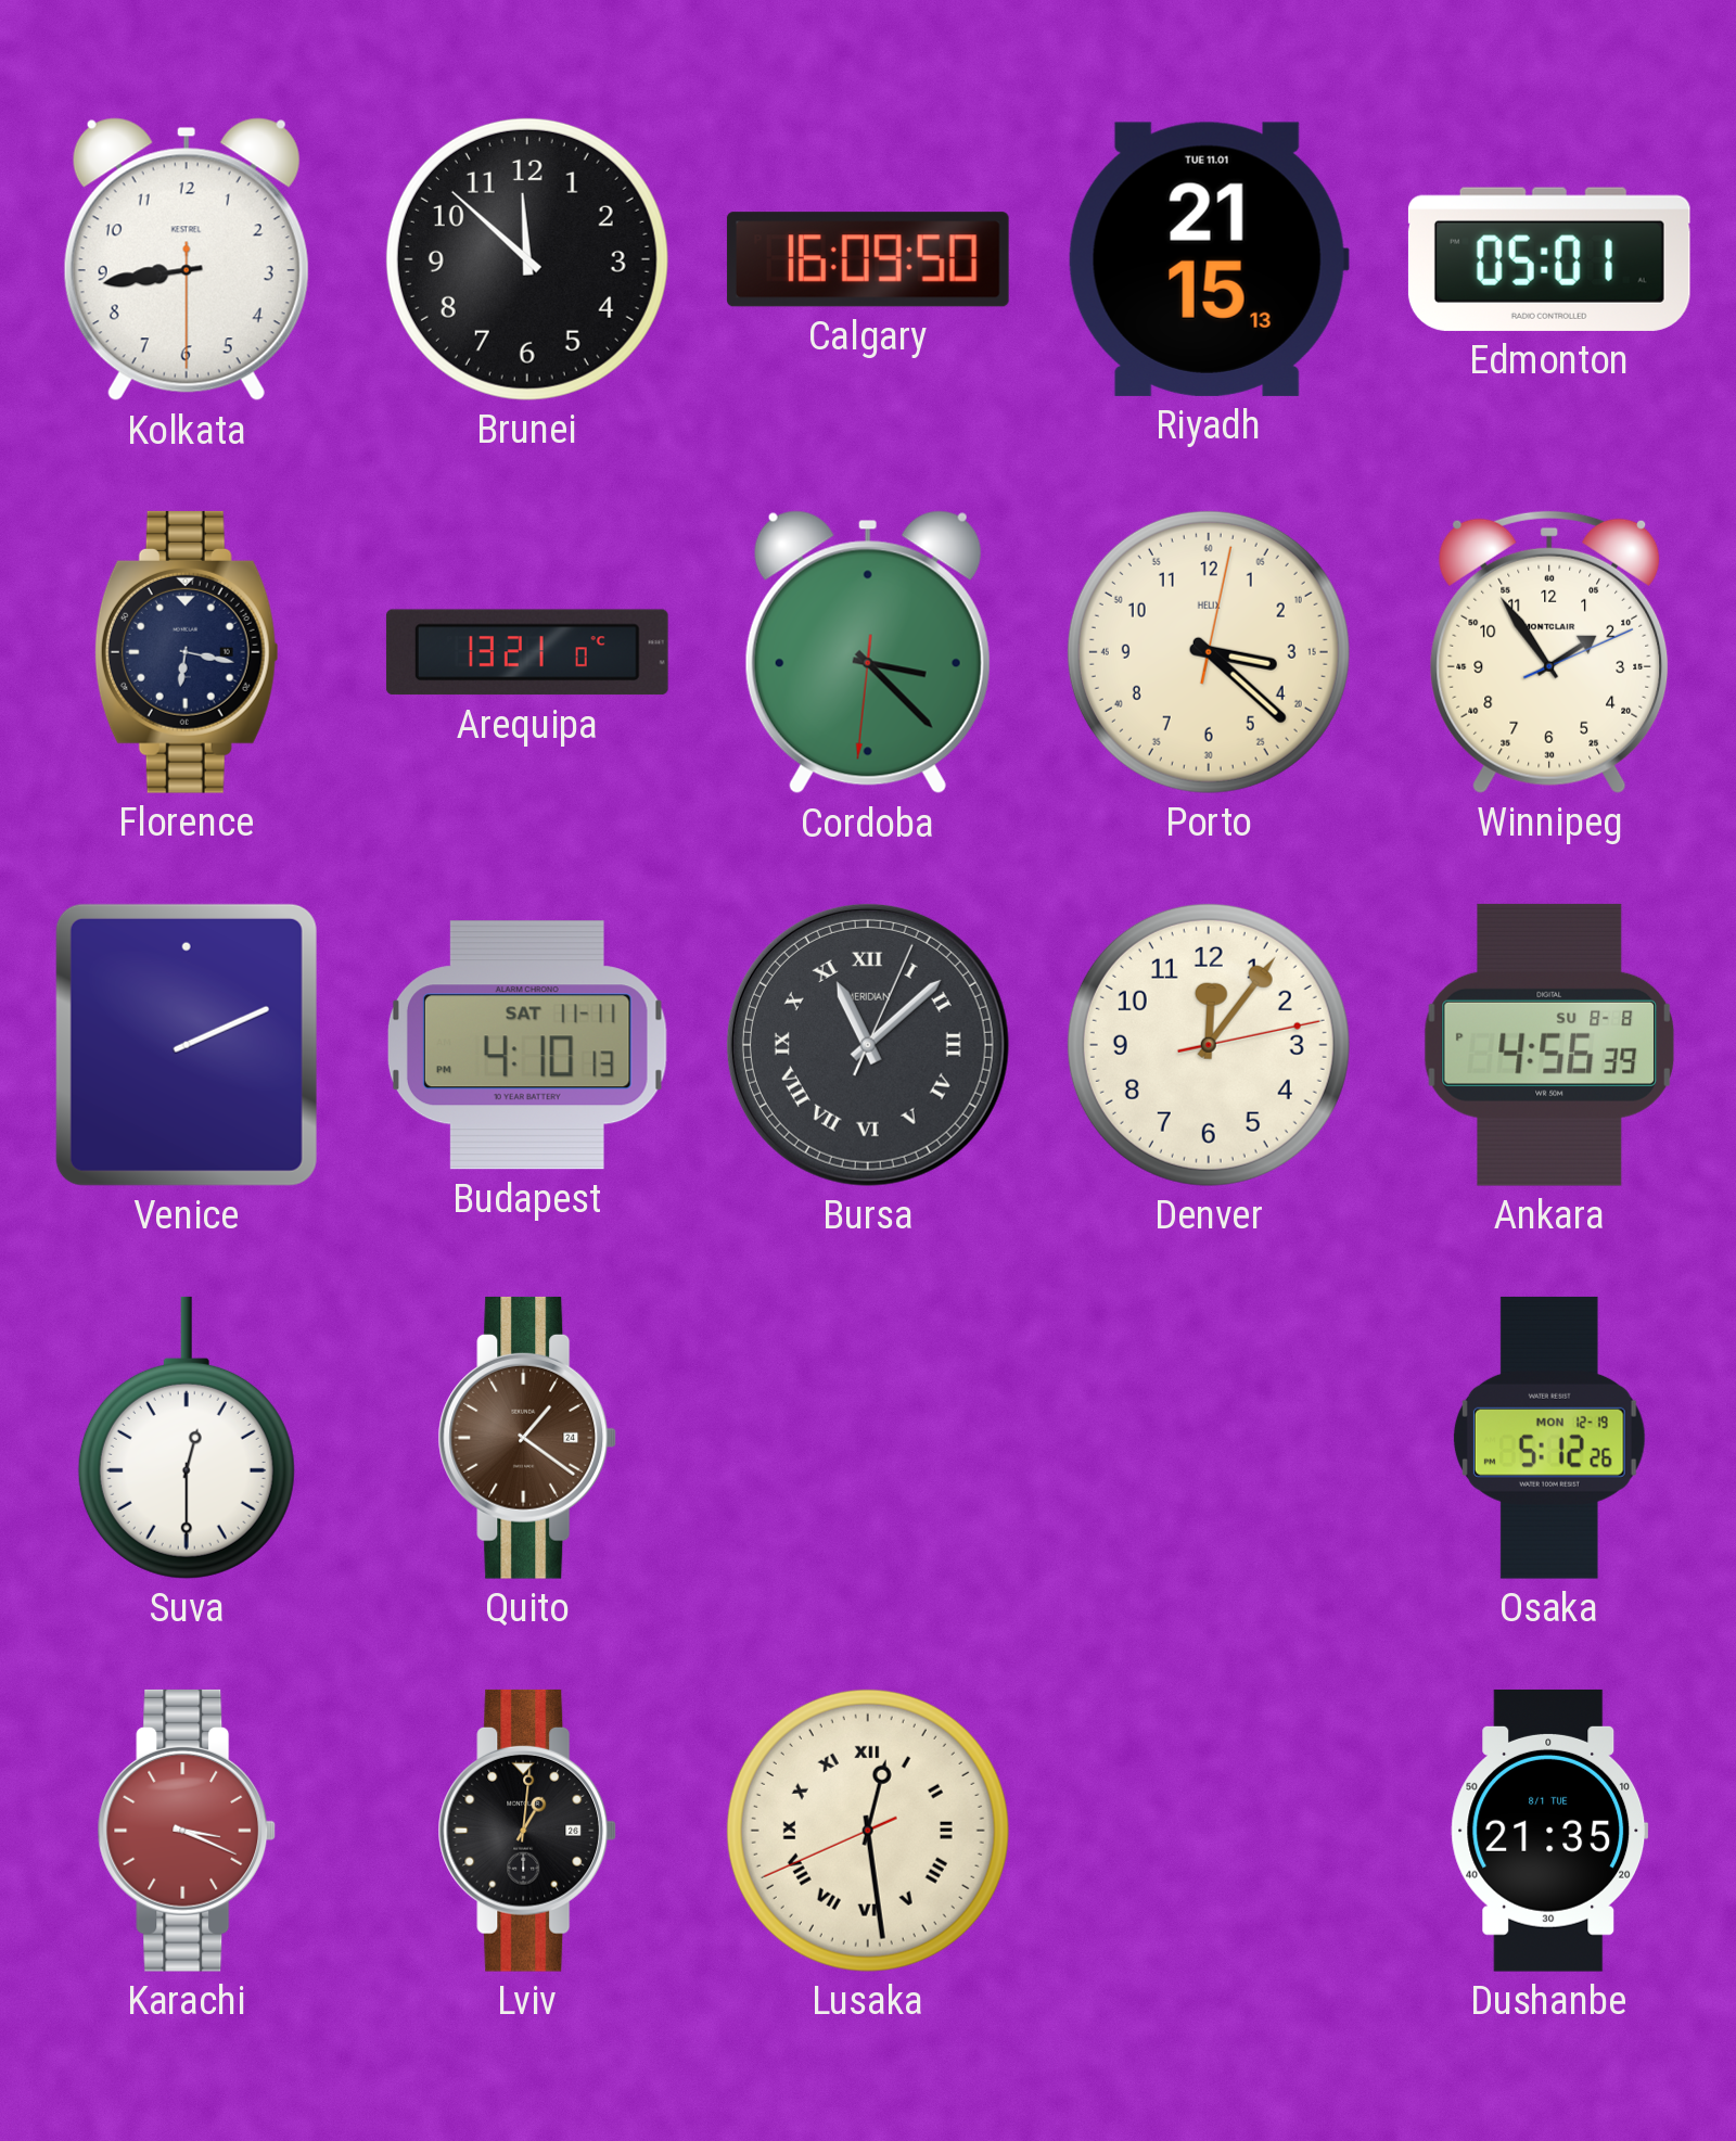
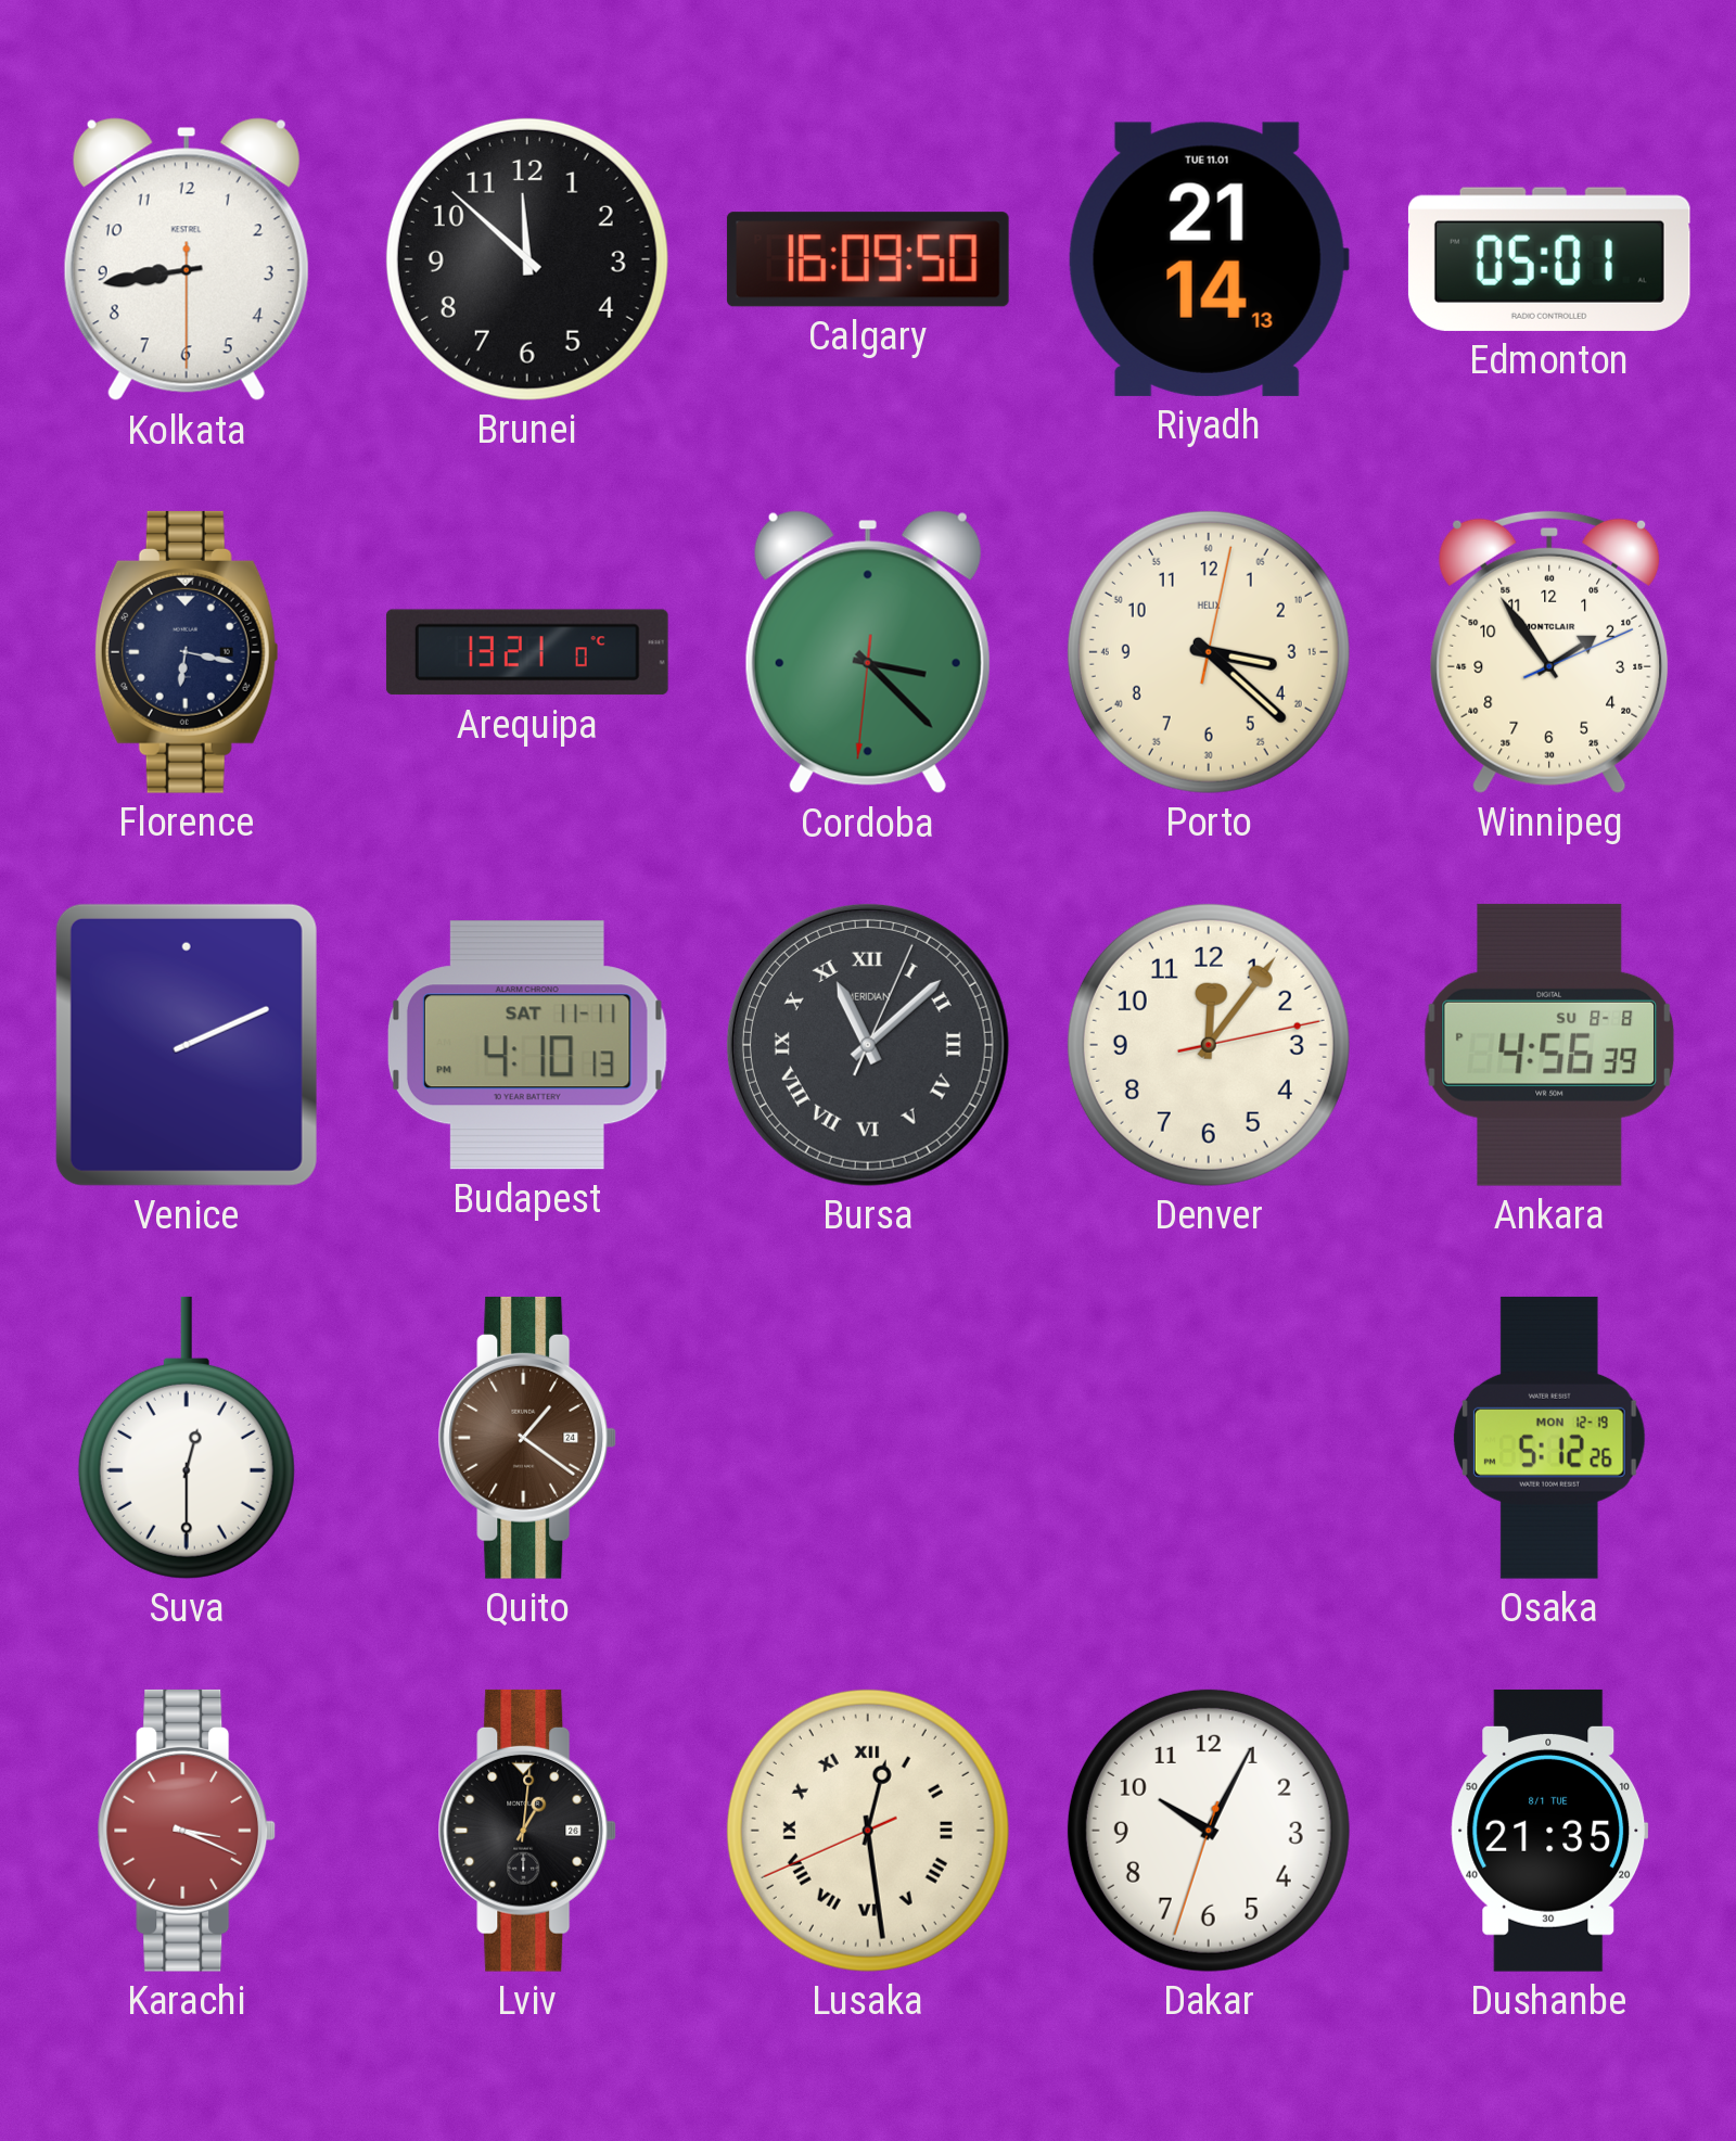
Riyadh: 21:15 -> 21:14 (1209, 259)
Dakar: none -> 10:04 (1209, 1831)
